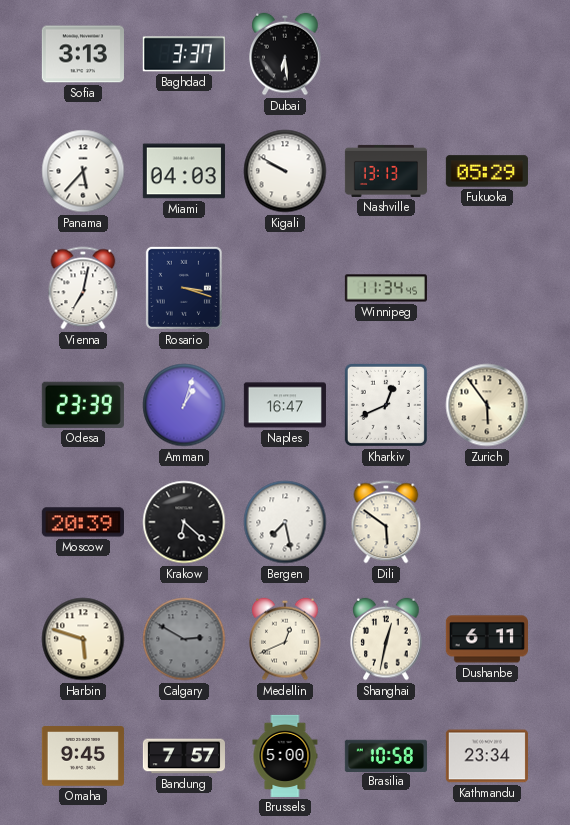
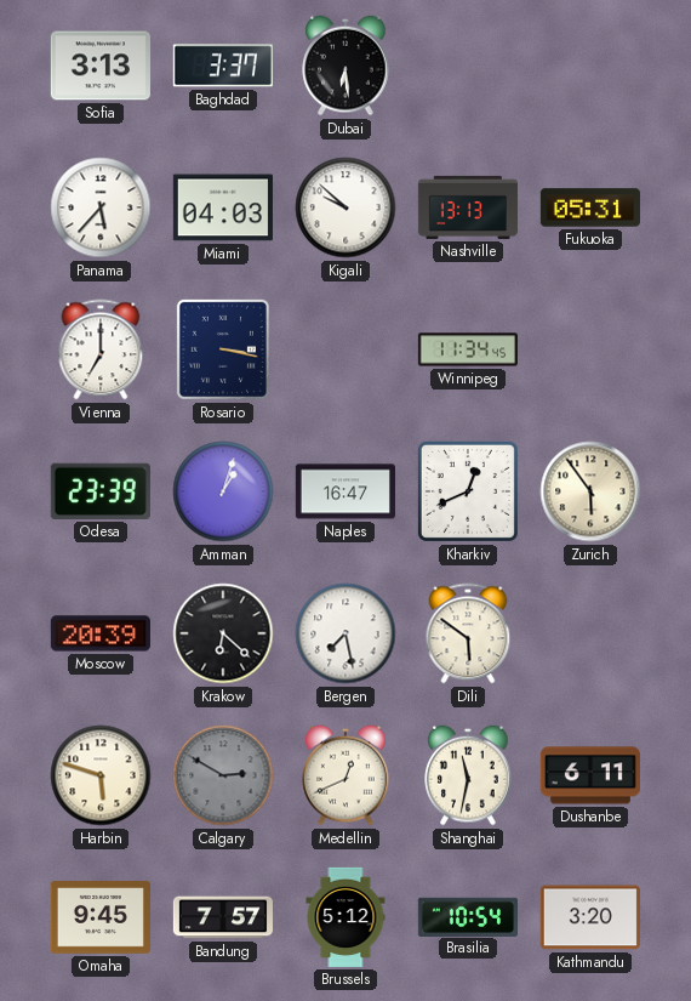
Kigali: 9:50 -> 9:52 (345, 207)
Fukuoka: 05:29 -> 05:31 (590, 207)
Vienna: 7:02 -> 7:00 (101, 349)
Rosario: 3:18 -> 3:17 (223, 349)
Shanghai: 12:32 -> 11:32 (468, 775)
Brussels: 5:00 -> 5:12 (345, 917)
Brasilia: 10:58 -> 10:54 (468, 916)
Kathmandu: 23:34 -> 3:20 (590, 917)
